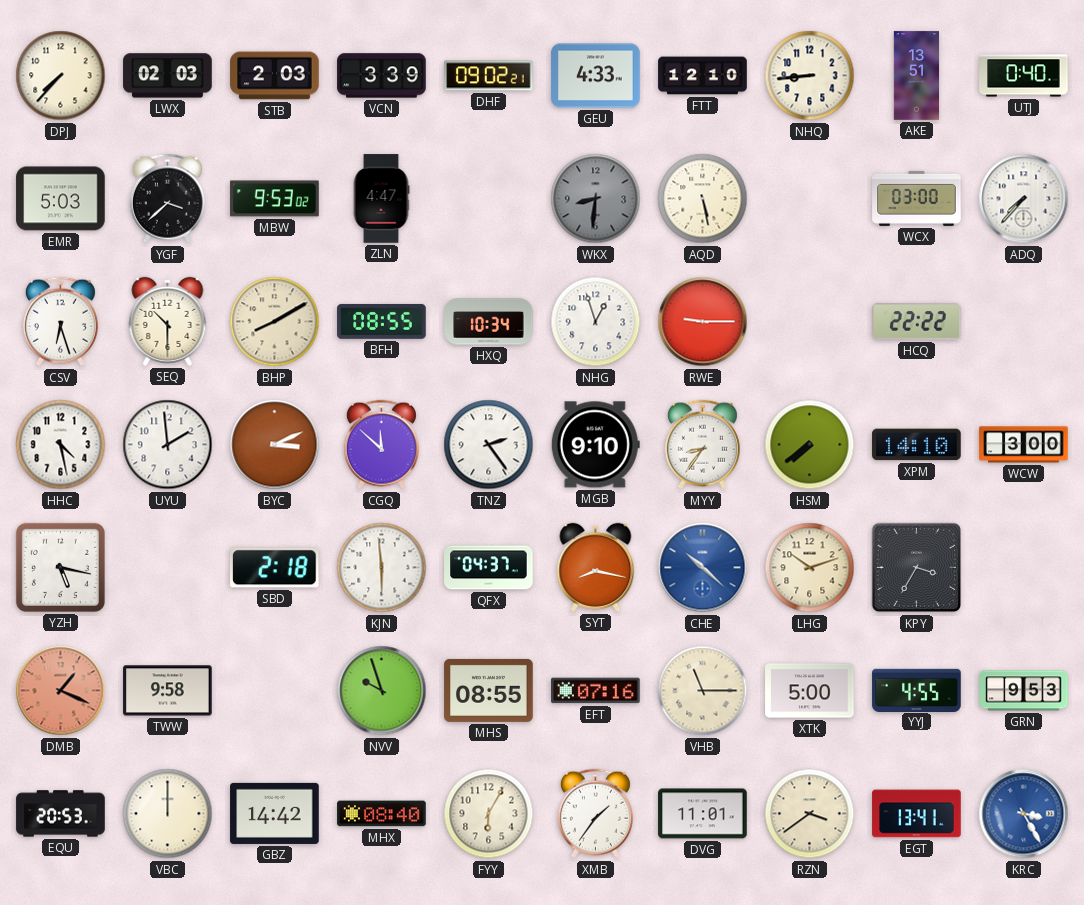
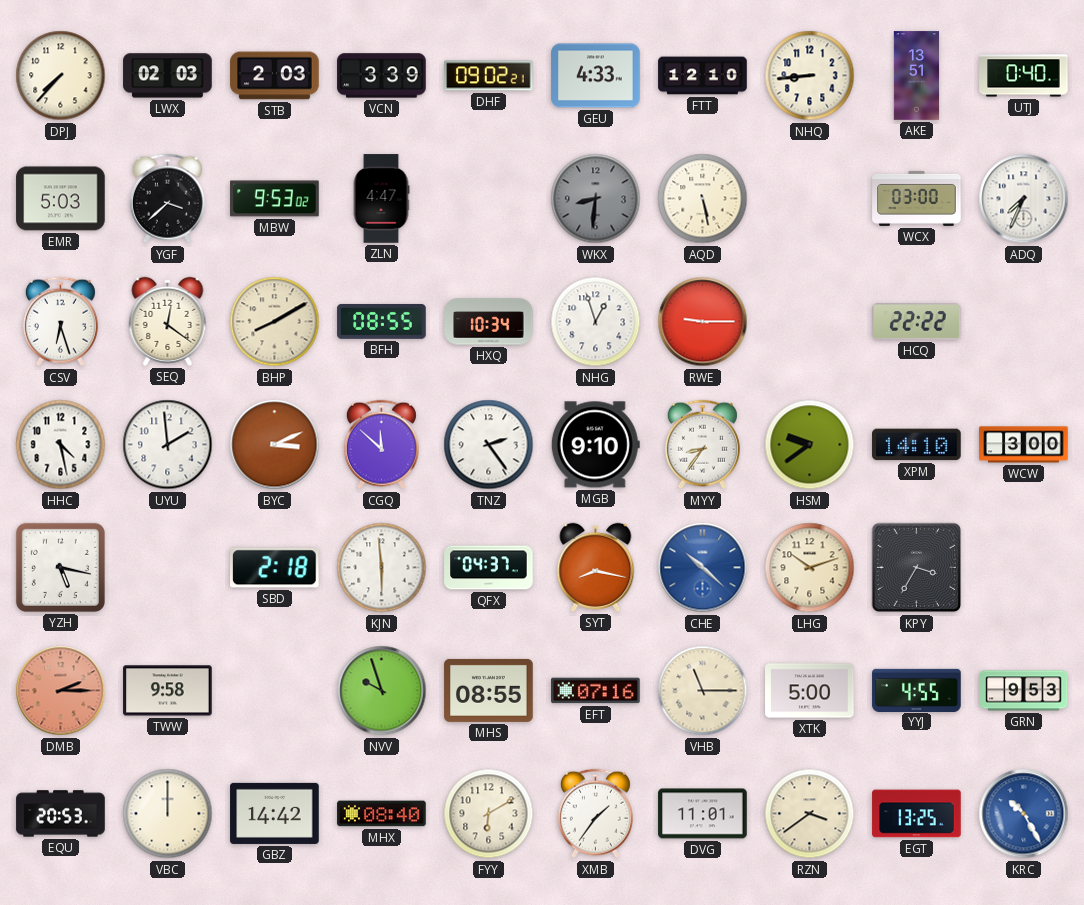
ADQ: 7:37 -> 7:34 (1024, 199)
SEQ: 10:30 -> 12:21 (168, 321)
HSM: 7:39 -> 9:39 (810, 445)
DMB: 1:19 -> 2:15 (61, 691)
FYY: 6:05 -> 6:10 (489, 814)
EGT: 13:41 -> 13:25 (917, 814)
KRC: 3:25 -> 10:25 (1024, 814)
